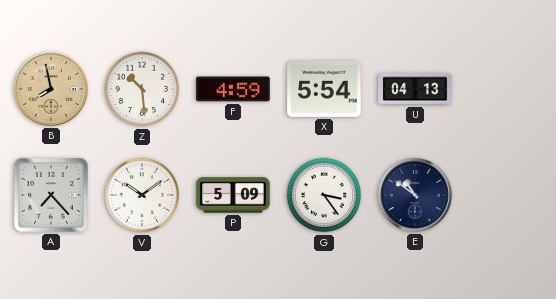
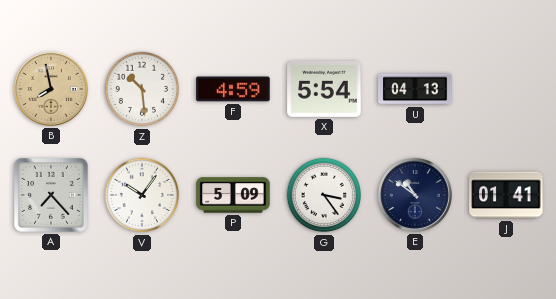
V: 10:09 -> 10:06 (142, 195)
J: none -> 01:41 (506, 195)
